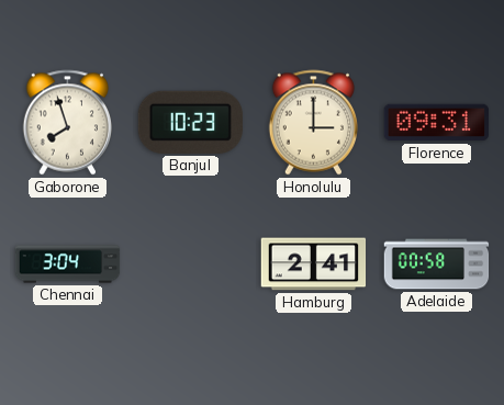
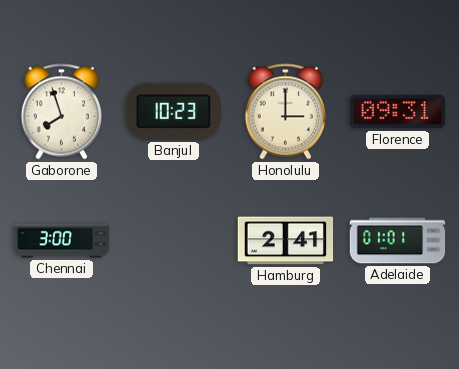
Chennai: 3:04 -> 3:00 (62, 241)
Adelaide: 00:58 -> 01:01 (398, 241)
